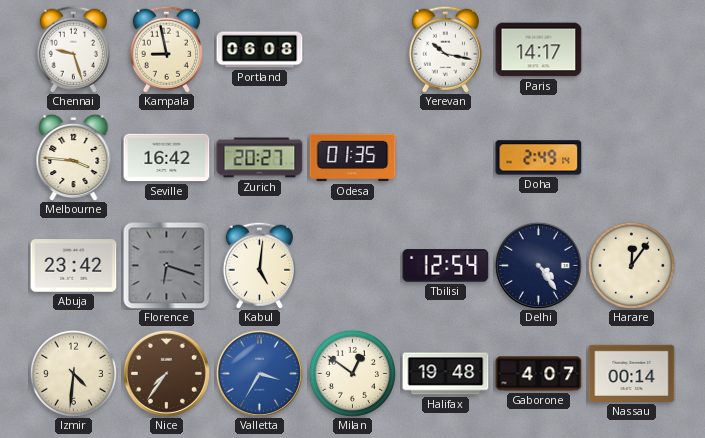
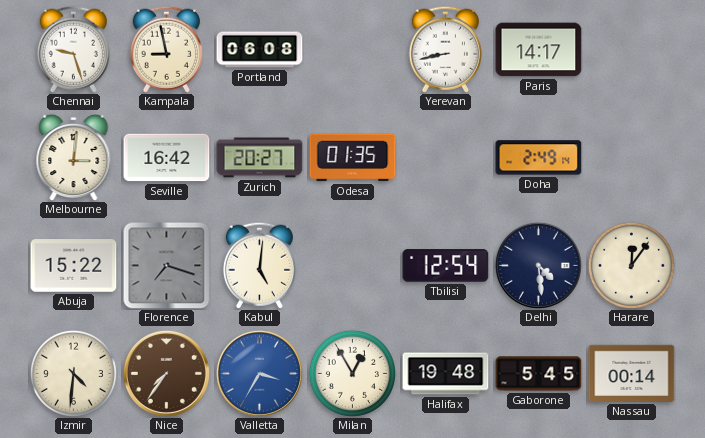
Yerevan: 10:17 -> 8:43 (445, 49)
Melbourne: 3:46 -> 3:01 (74, 157)
Abuja: 23:42 -> 15:22 (74, 266)
Florence: 6:18 -> 7:18 (167, 266)
Delhi: 4:24 -> 4:29 (538, 265)
Milan: 12:51 -> 12:55 (352, 373)
Gaborone: 4:07 -> 5:45 (539, 374)
